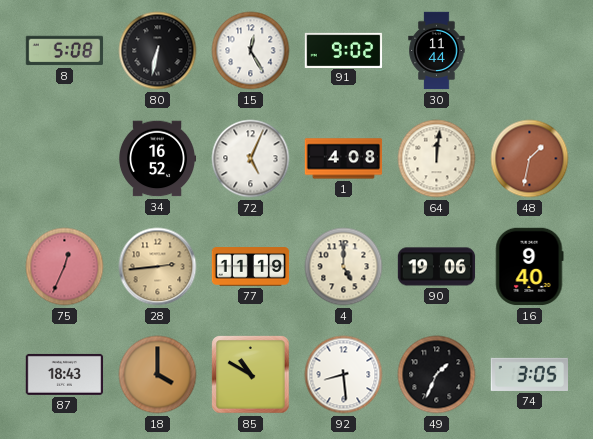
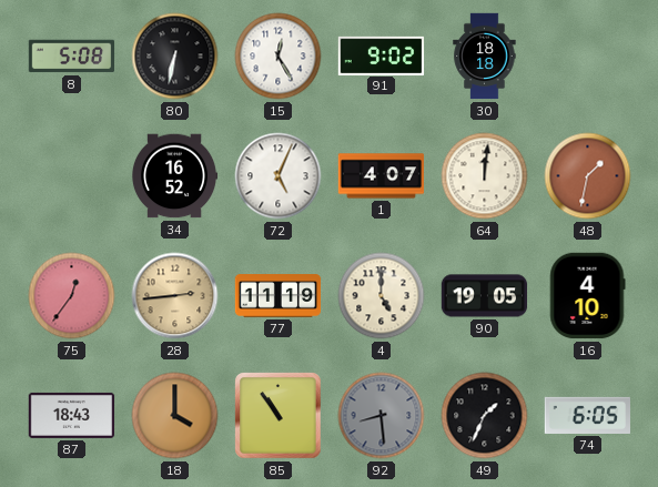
30: 11:44 -> 18:18 (485, 57)
1: 4:08 -> 4:07 (382, 176)
75: 12:34 -> 12:36 (72, 296)
90: 19:06 -> 19:05 (485, 296)
16: 9:40 -> 4:10 (587, 296)
85: 10:50 -> 10:54 (279, 416)
92 dial: white -> grey (382, 416)
74: 3:05 -> 6:05 (587, 415)
